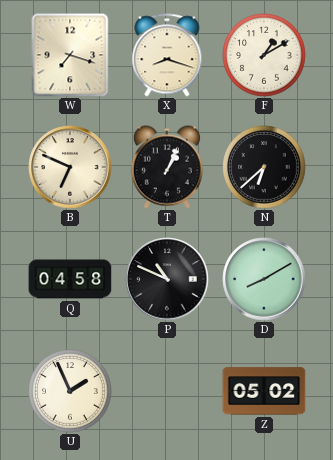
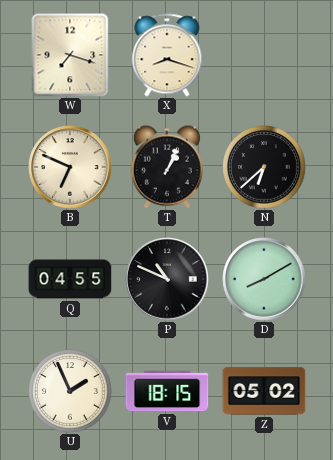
F: 1:10 -> none (264, 55)
Q: 04:58 -> 04:55 (70, 279)
V: none -> 18:15 (167, 391)
